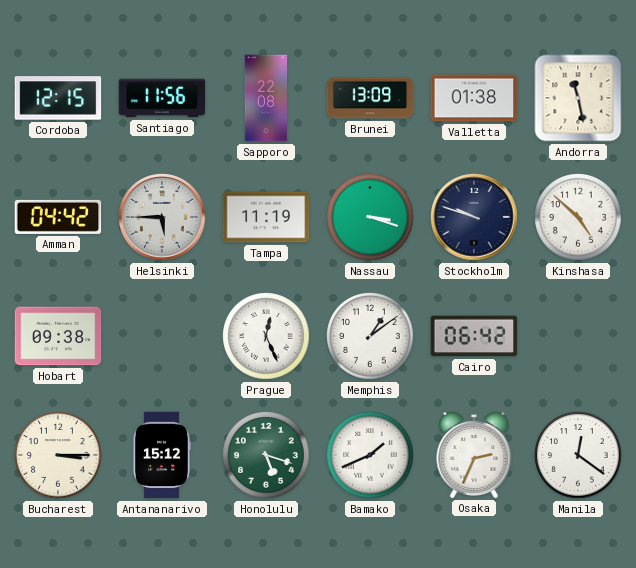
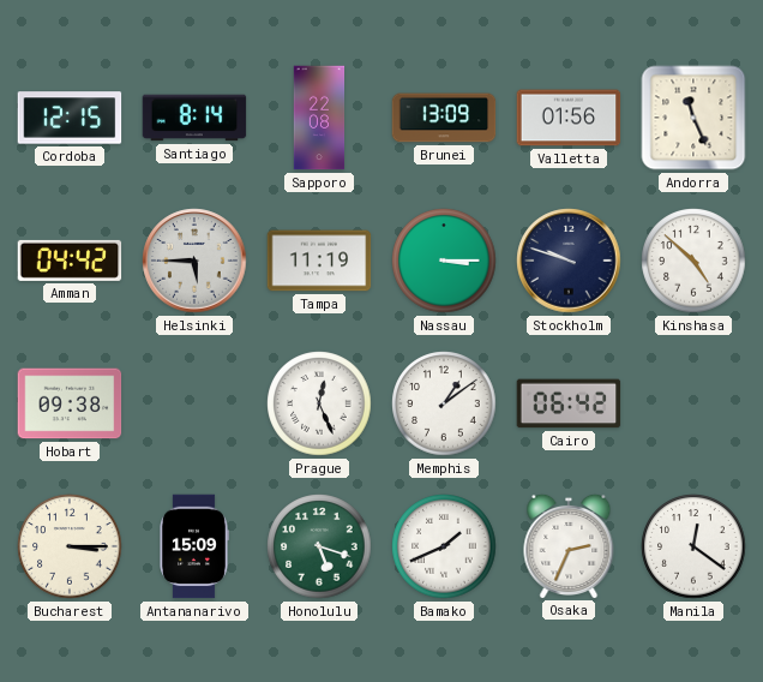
Santiago: 11:56 -> 8:14 (194, 118)
Valletta: 01:38 -> 01:56 (569, 118)
Andorra: 11:28 -> 11:26 (693, 118)
Nassau: 3:18 -> 3:15 (444, 261)
Antananarivo: 15:12 -> 15:09 (194, 546)
